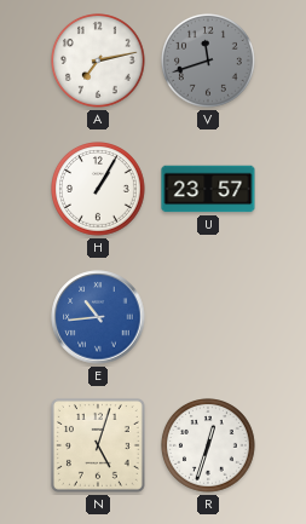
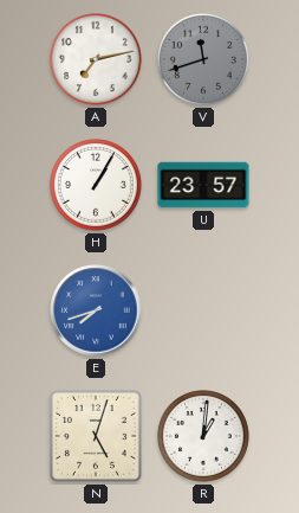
E: 10:44 -> 7:42 (96, 310)
R: 12:33 -> 1:01 (204, 437)
